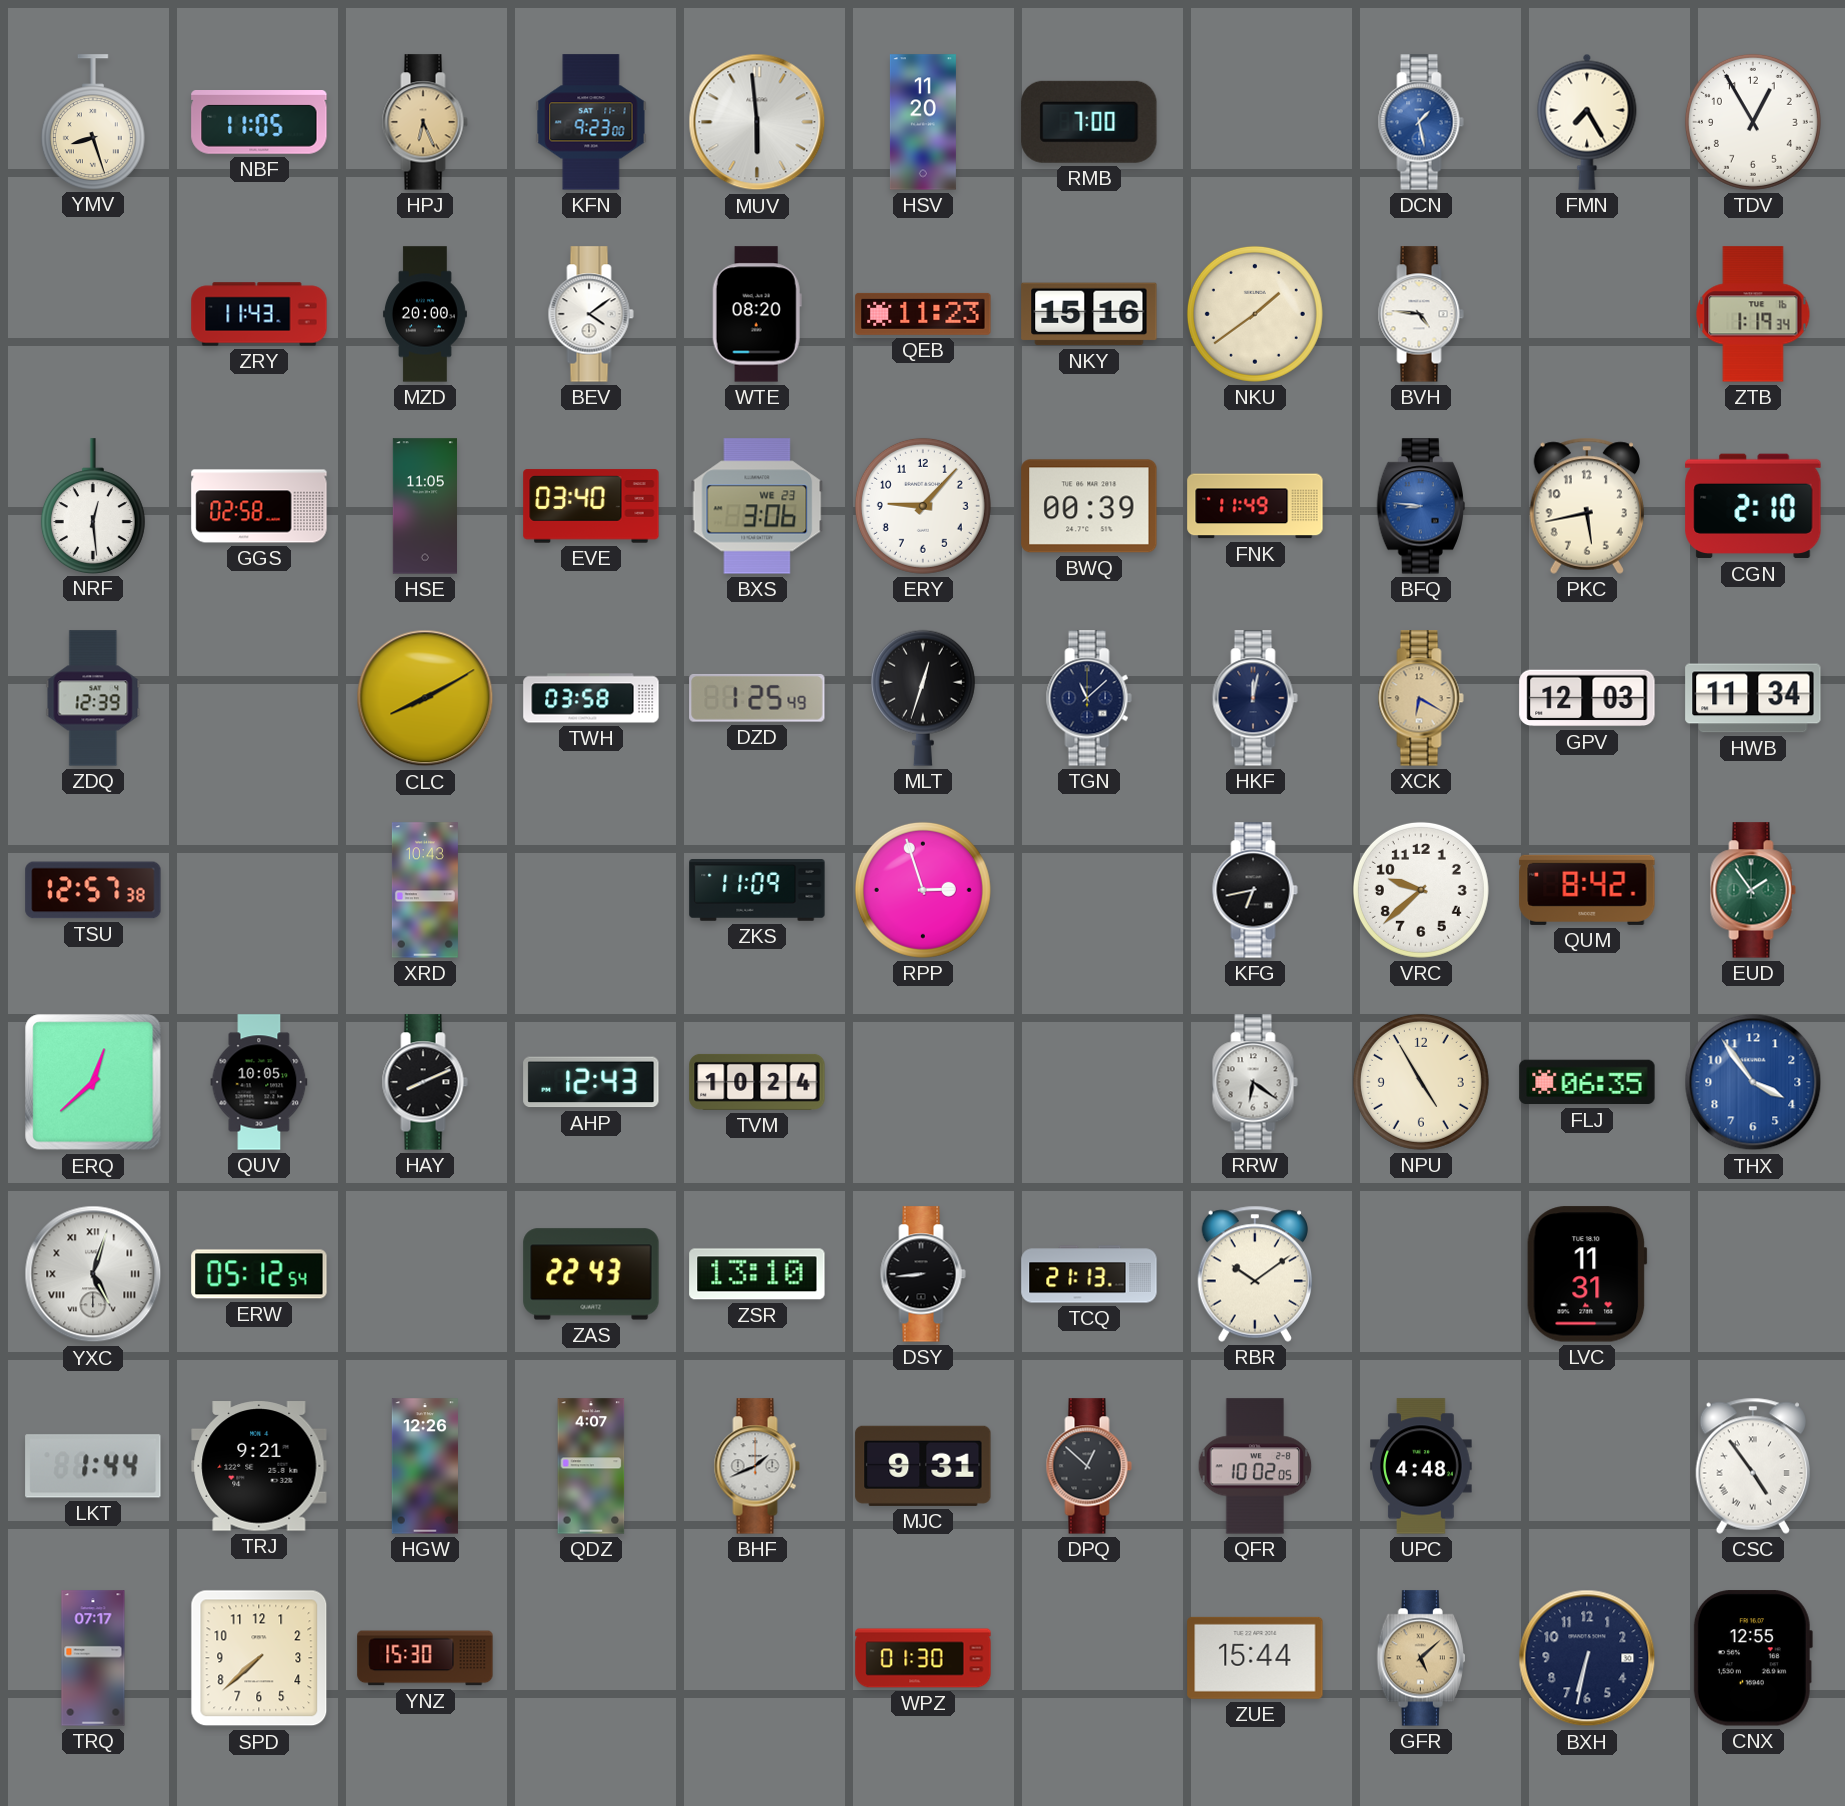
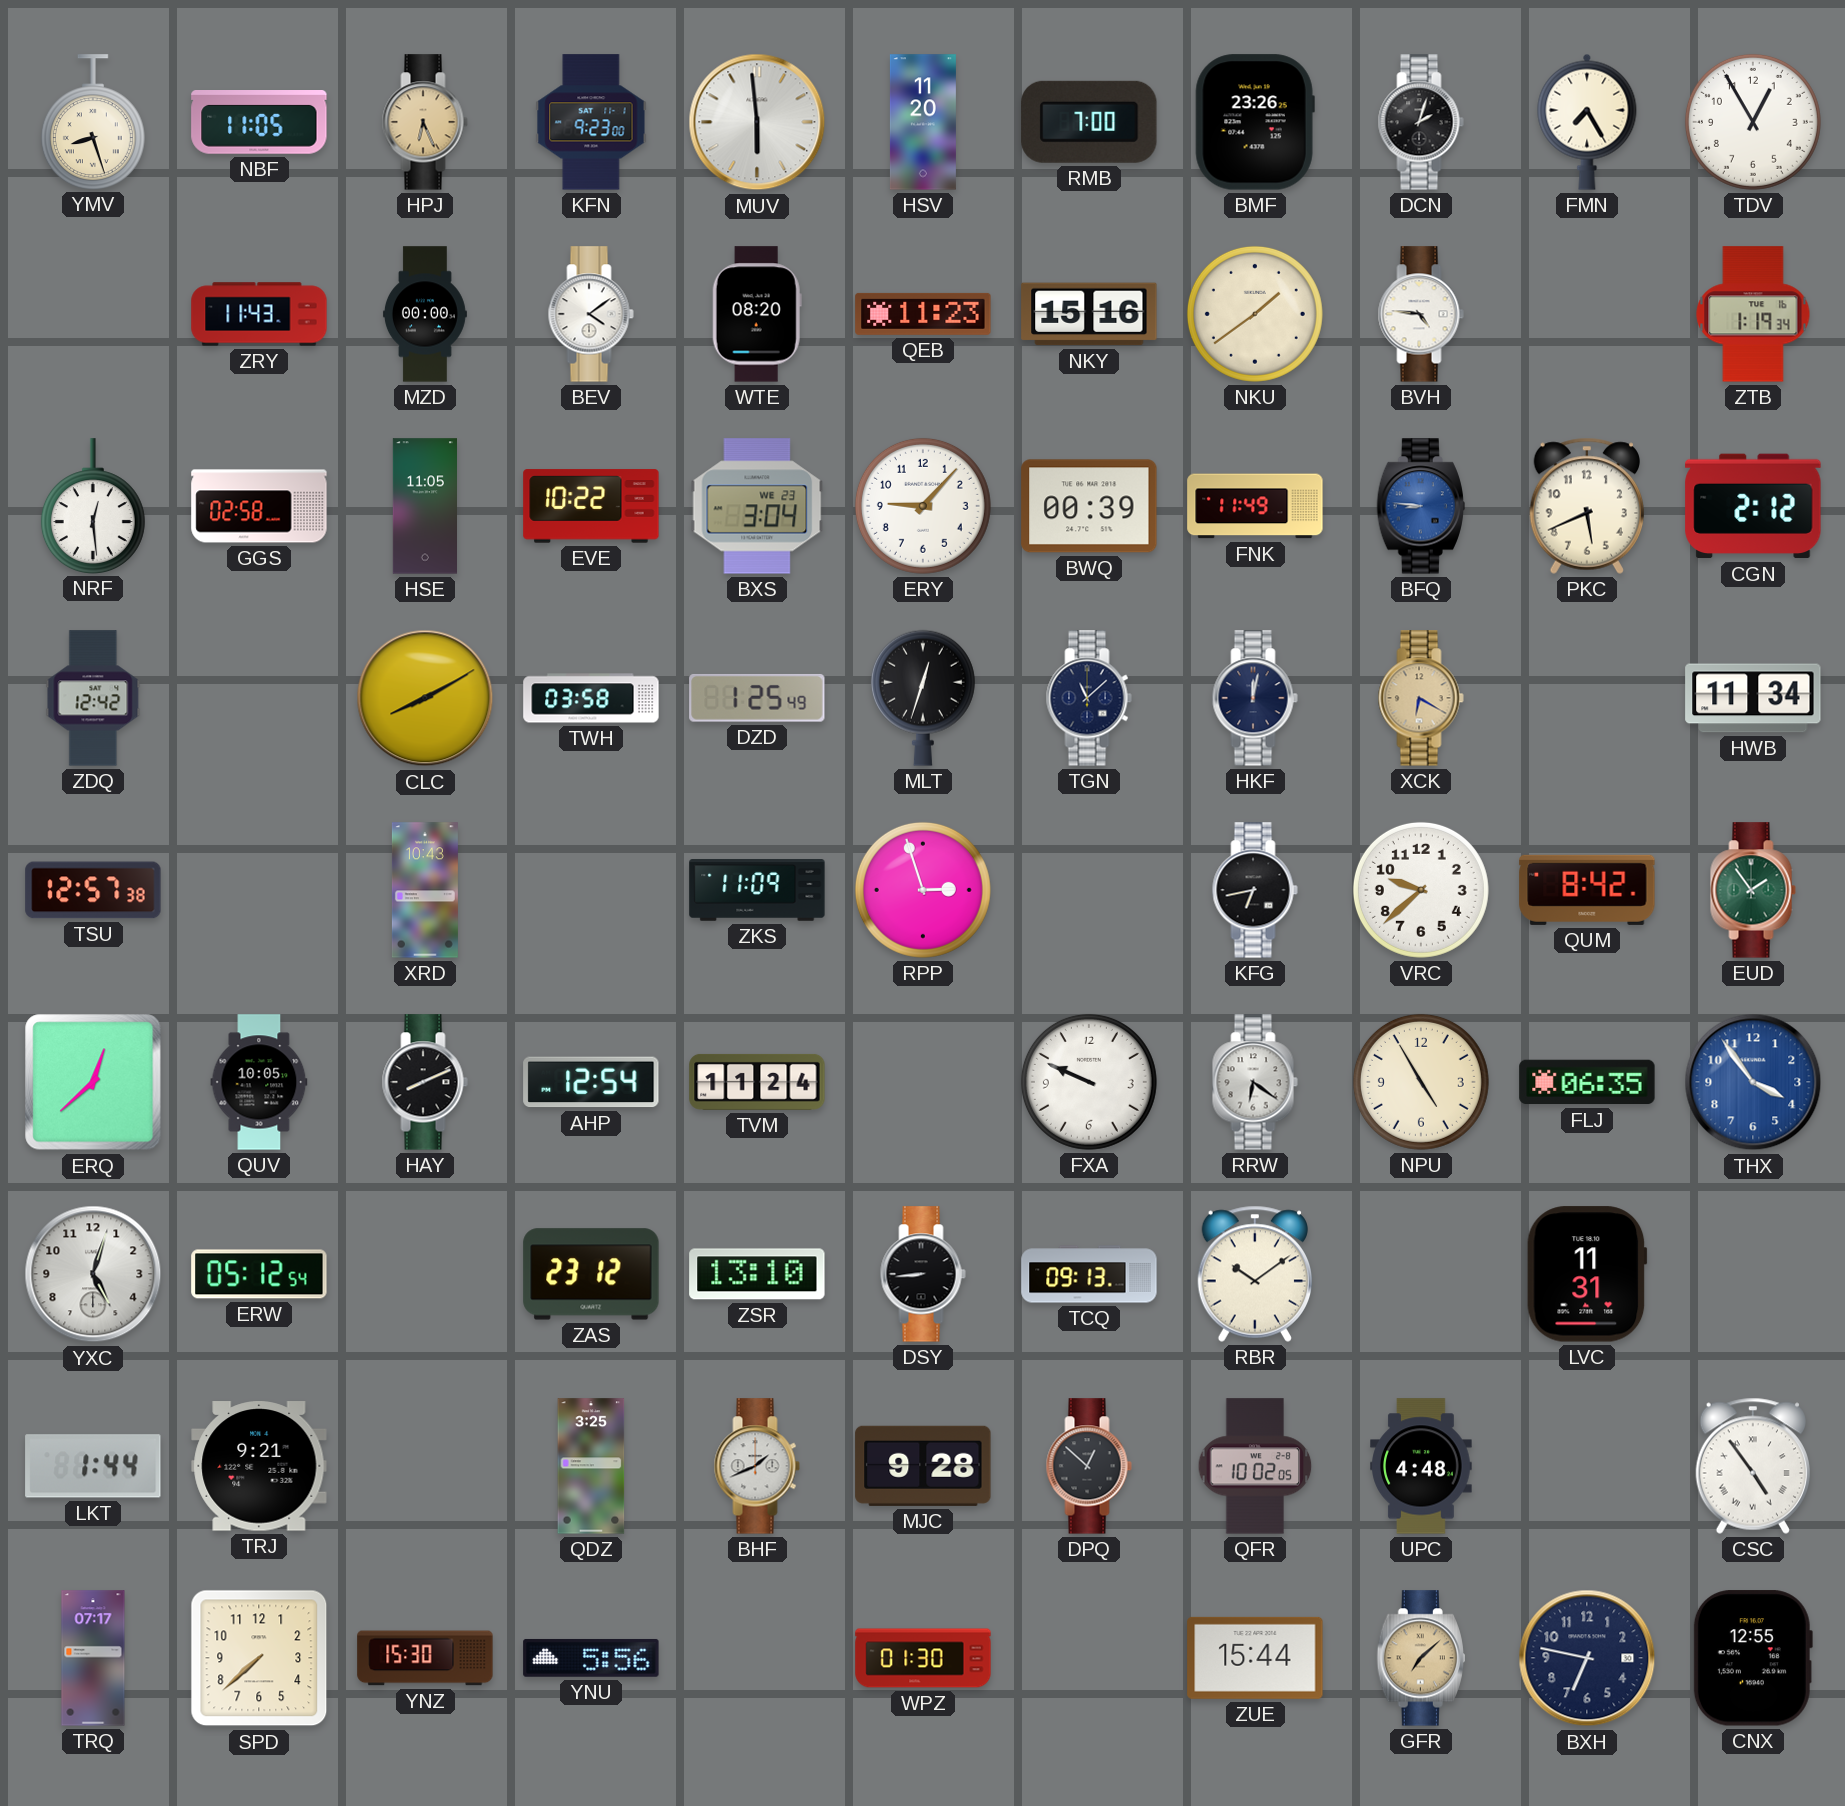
BMF: none -> 23:26 (1255, 122)
DCN: 1:28 -> 2:03 (1421, 122)
DCN dial: blue -> black (1421, 122)
MZD: 20:00 -> 00:00 (425, 314)
EVE: 03:40 -> 10:22 (591, 506)
BXS: 3:06 -> 3:04 (757, 506)
PKC: 5:43 -> 5:41 (1586, 506)
CGN: 2:10 -> 2:12 (1753, 506)
ZDQ: 12:39 -> 12:42 (93, 698)
GPV: 12:03 -> none (1587, 698)
AHP: 12:43 -> 12:54 (591, 1082)
TVM: 10:24 -> 11:24 (757, 1082)
FXA: none -> 9:49 (1089, 1082)
YXC numerals: Roman -> Arabic (93, 1274)
ZAS: 22:43 -> 23:12 (591, 1274)
TCQ: 21:13 -> 09:13 (1089, 1274)
HGW: 12:26 -> none (425, 1466)
QDZ: 4:07 -> 3:25 (591, 1466)
MJC: 9:31 -> 9:28 (923, 1466)
YNU: none -> 5:56 (591, 1658)
GFR: 5:08 -> 7:08 (1421, 1658)
BXH: 6:32 -> 6:47 (1587, 1658)
